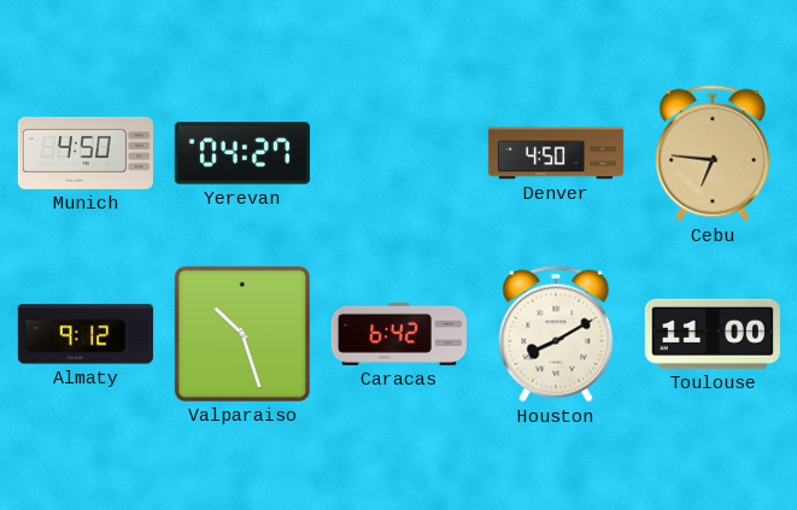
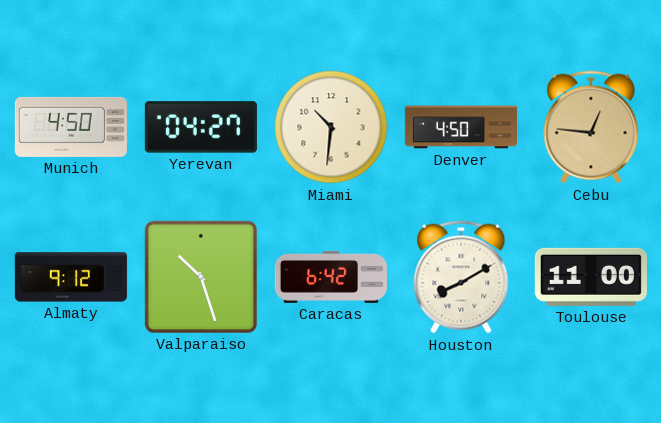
Miami: none -> 10:31 (331, 127)
Cebu: 6:46 -> 12:46 (591, 127)
